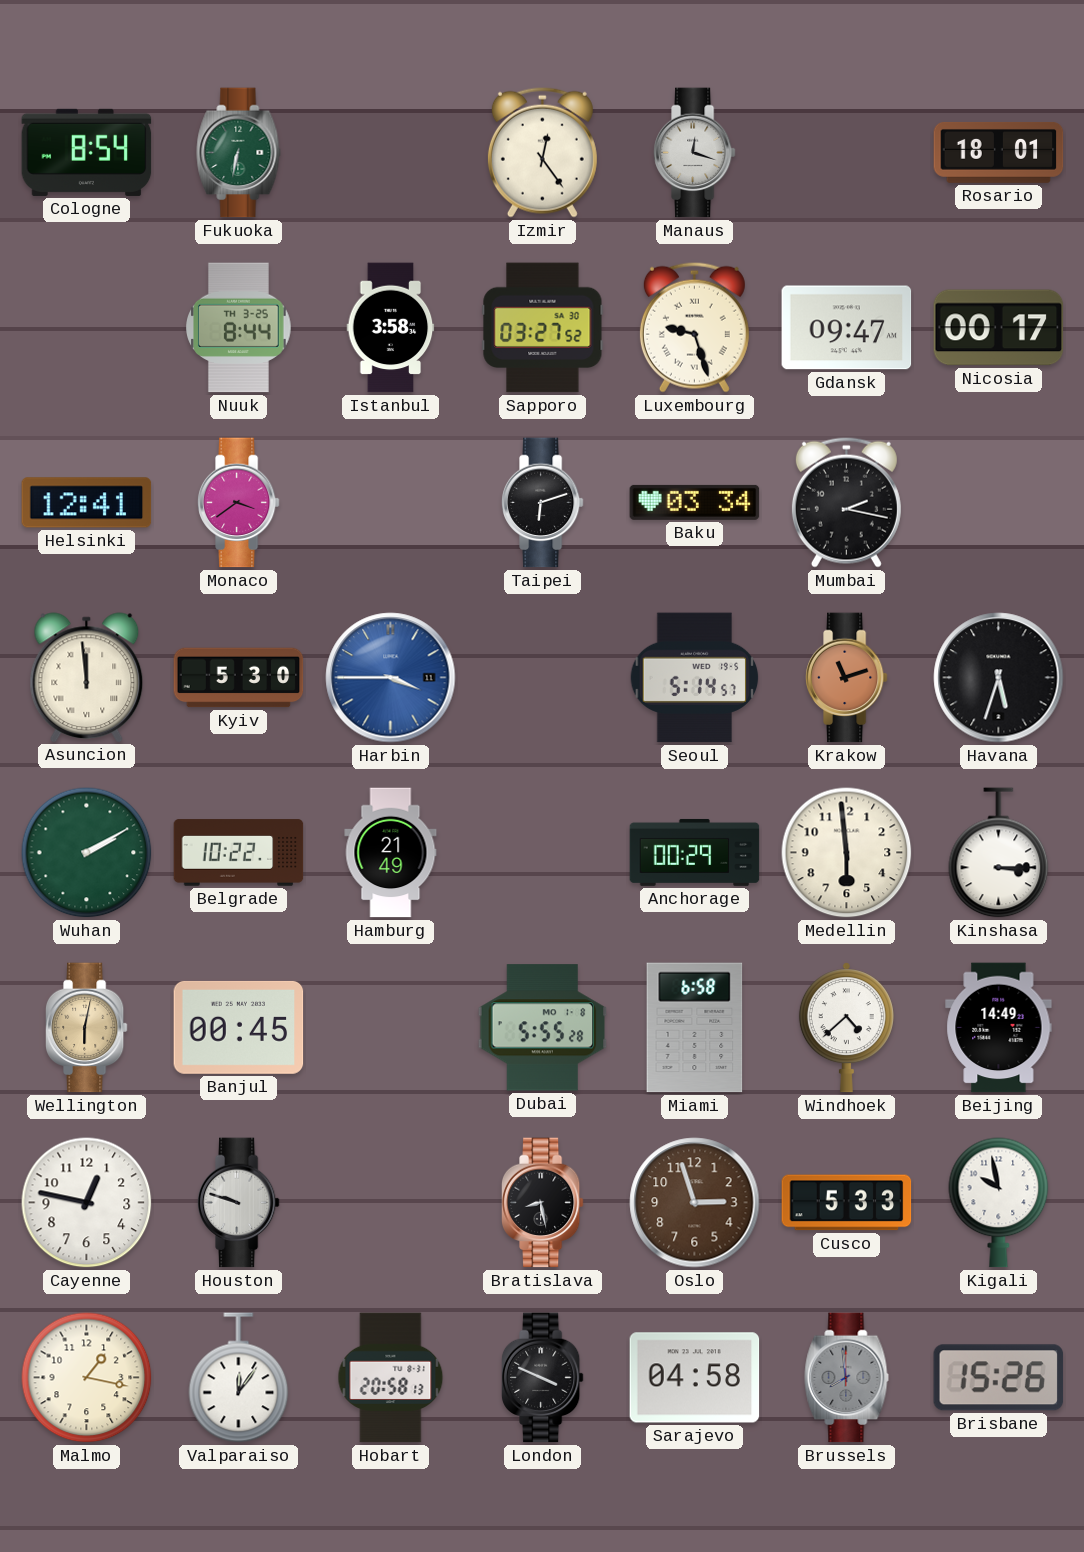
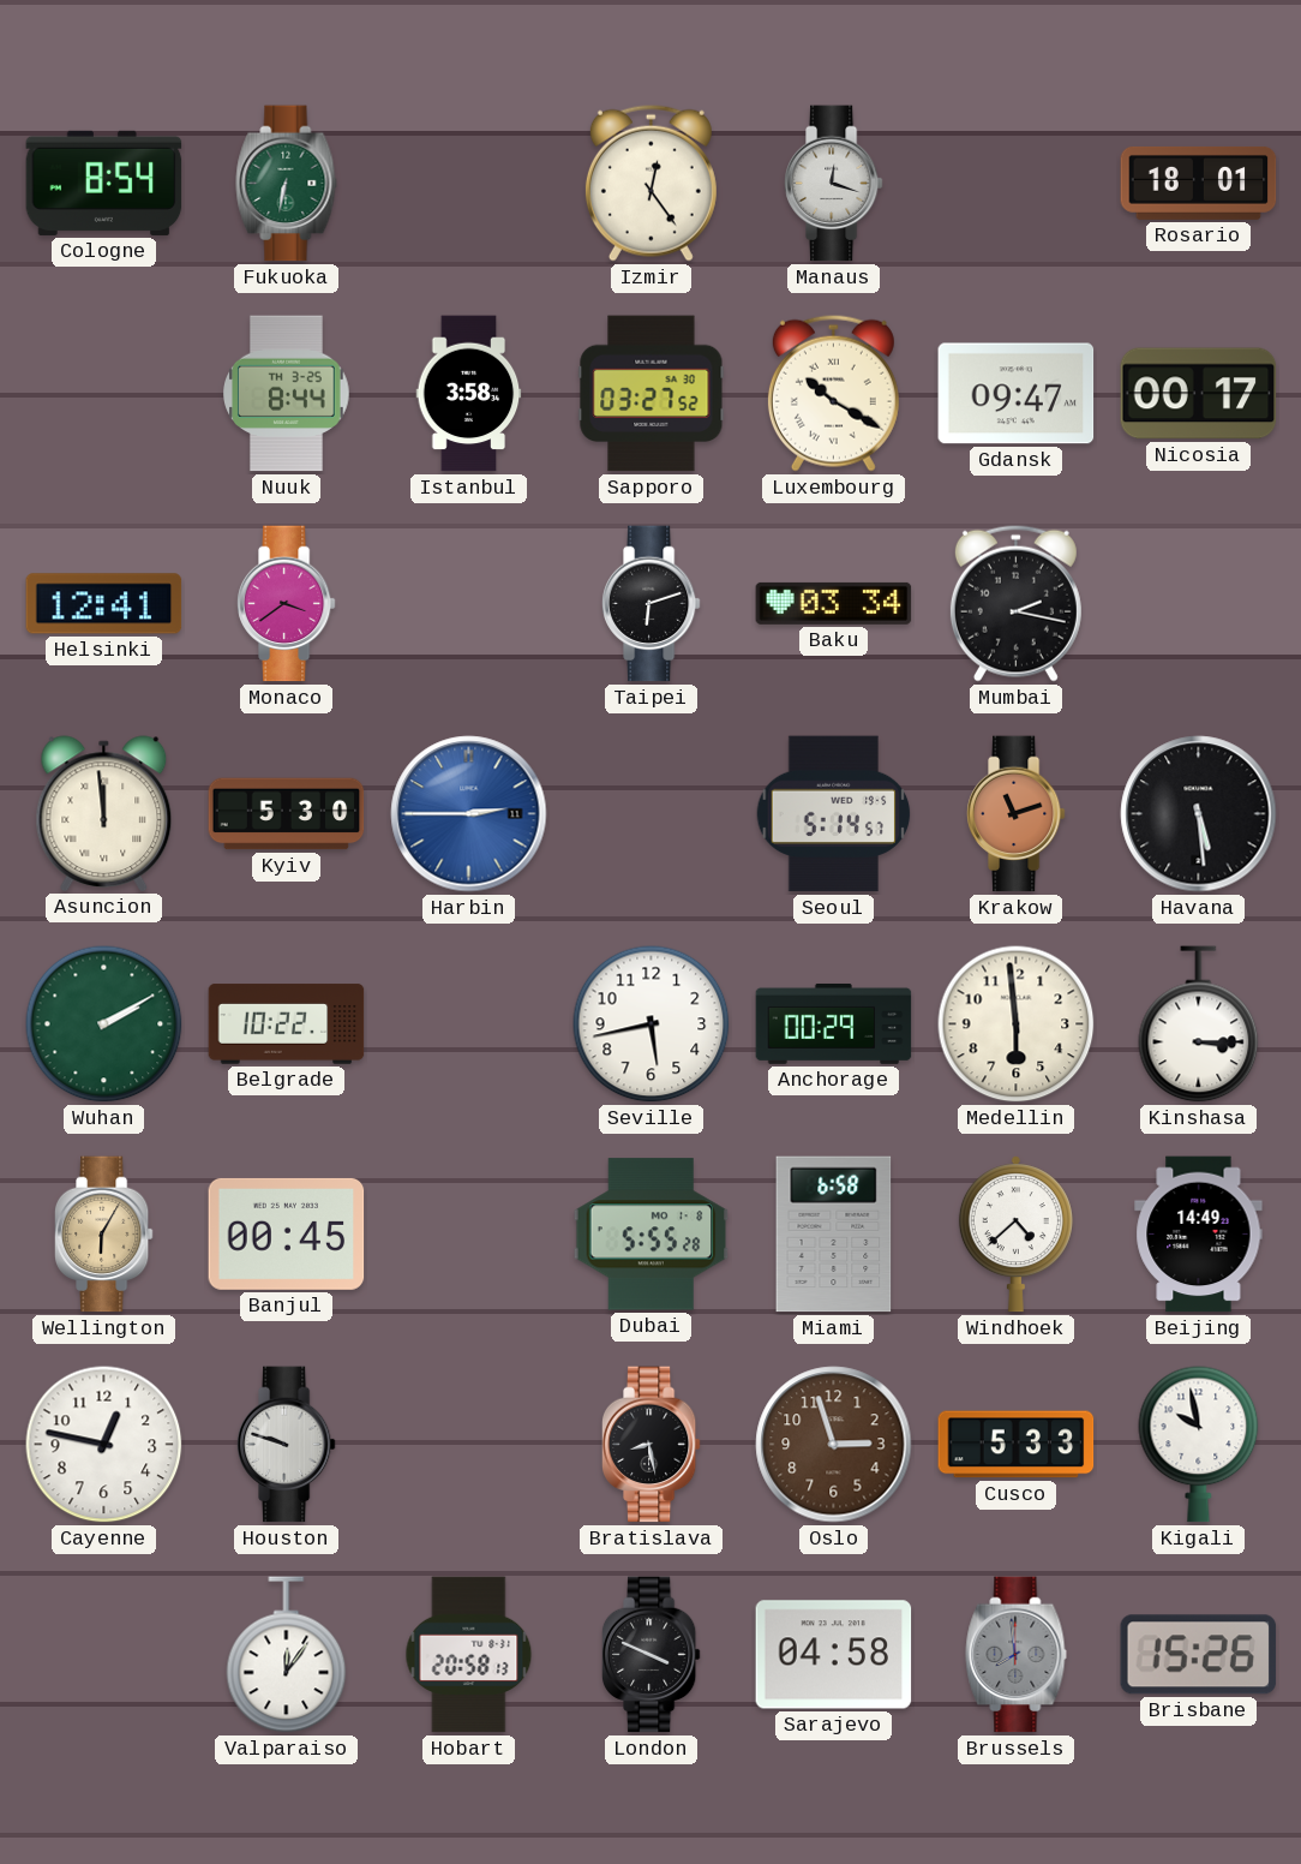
Luxembourg: 9:27 -> 10:20 (833, 393)
Harbin: 3:45 -> 2:45 (469, 814)
Havana: 5:33 -> 5:29 (1199, 814)
Hamburg: 21:49 -> none (391, 853)
Seville: none -> 5:43 (652, 1024)
Wellington: 6:02 -> 6:05 (103, 1235)
Malmo: 1:17 -> none (87, 1378)
